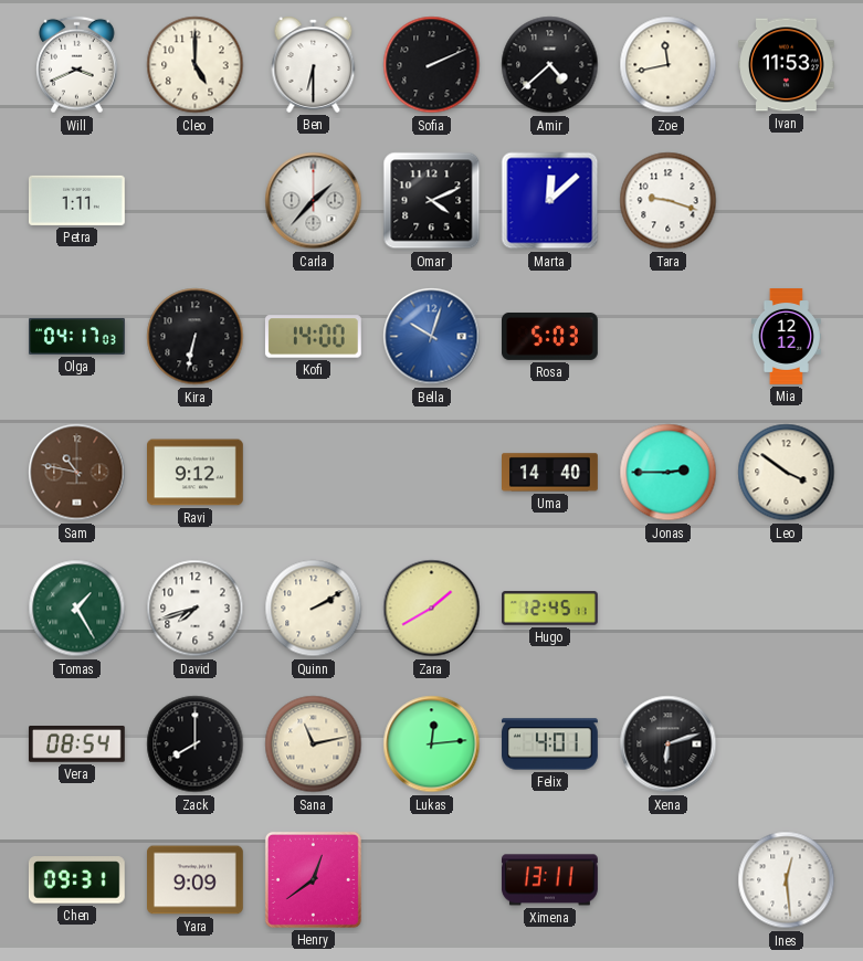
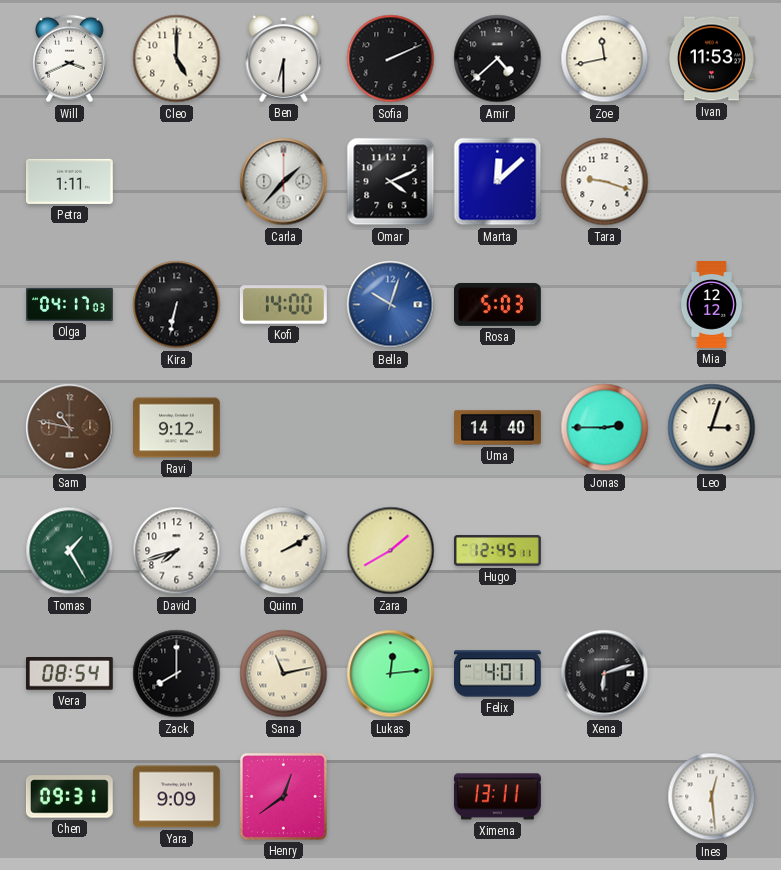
Leo: 3:51 -> 3:03 (712, 428)
